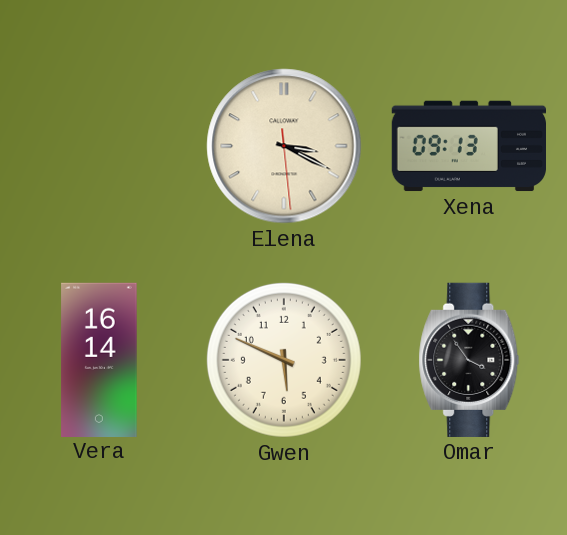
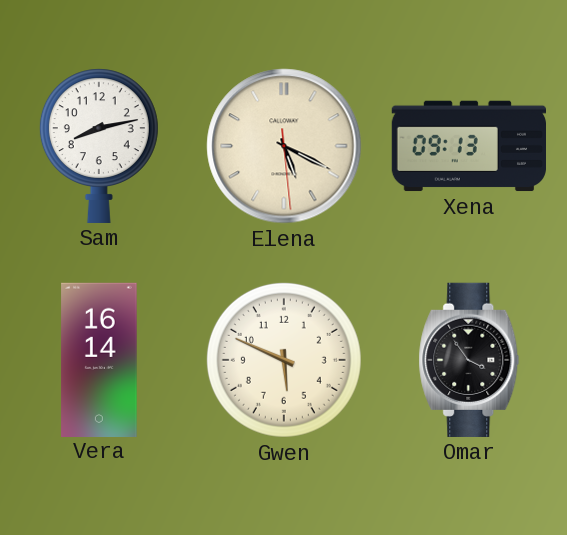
Sam: none -> 8:13 (99, 146)
Elena: 3:19 -> 5:19 (284, 146)
